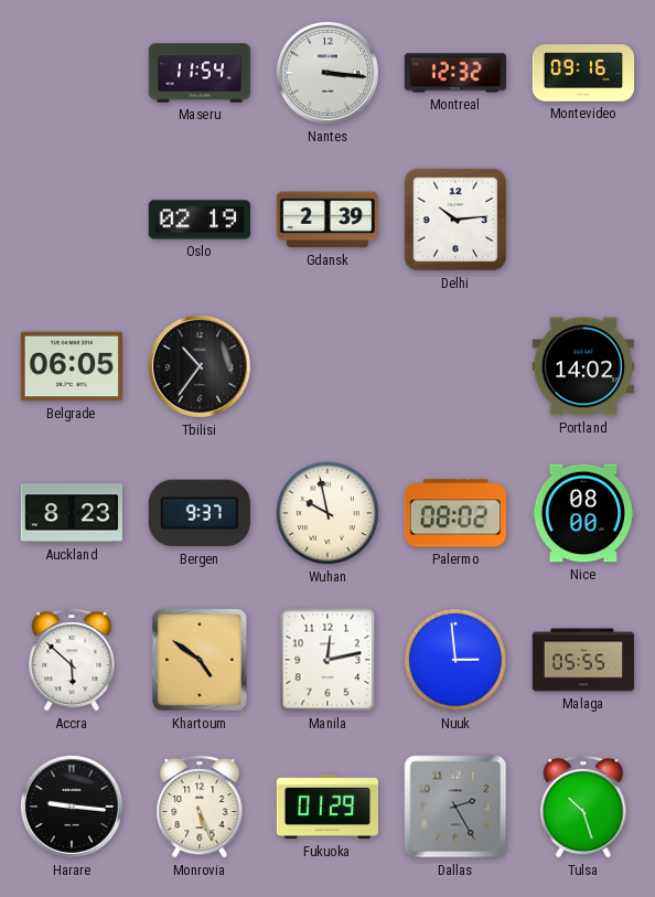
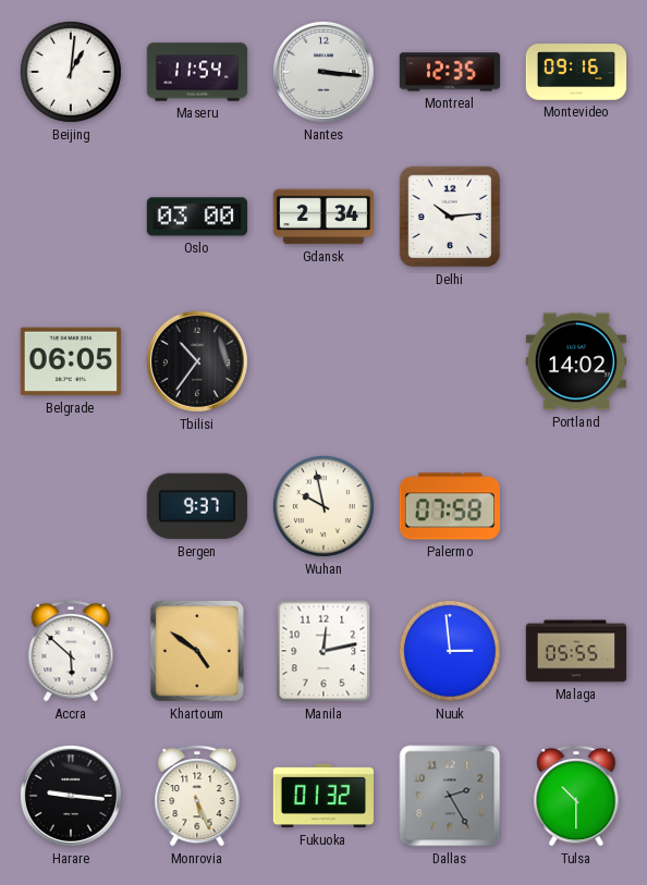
Beijing: none -> 1:01 (71, 72)
Montreal: 12:32 -> 12:35 (449, 72)
Oslo: 02:19 -> 03:00 (196, 217)
Gdansk: 2:39 -> 2:34 (322, 217)
Auckland: 8:23 -> none (71, 513)
Palermo: 08:02 -> 07:58 (449, 506)
Nice: 08:00 -> none (582, 513)
Fukuoka: 01:29 -> 01:32 (323, 796)
Tulsa: 10:27 -> 10:30 (576, 796)
